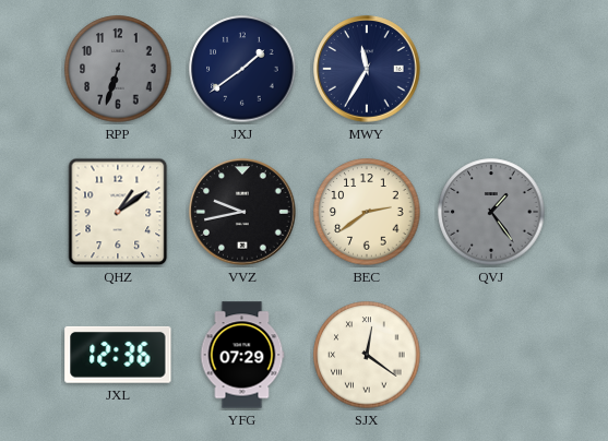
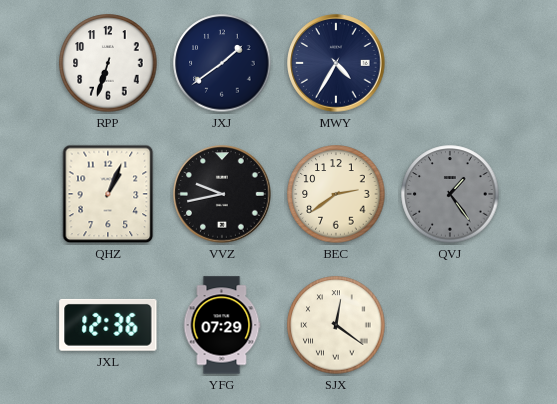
RPP dial: grey -> white (108, 63)
MWY: 11:35 -> 4:35 (336, 63)
QHZ: 1:09 -> 1:04 (108, 194)
